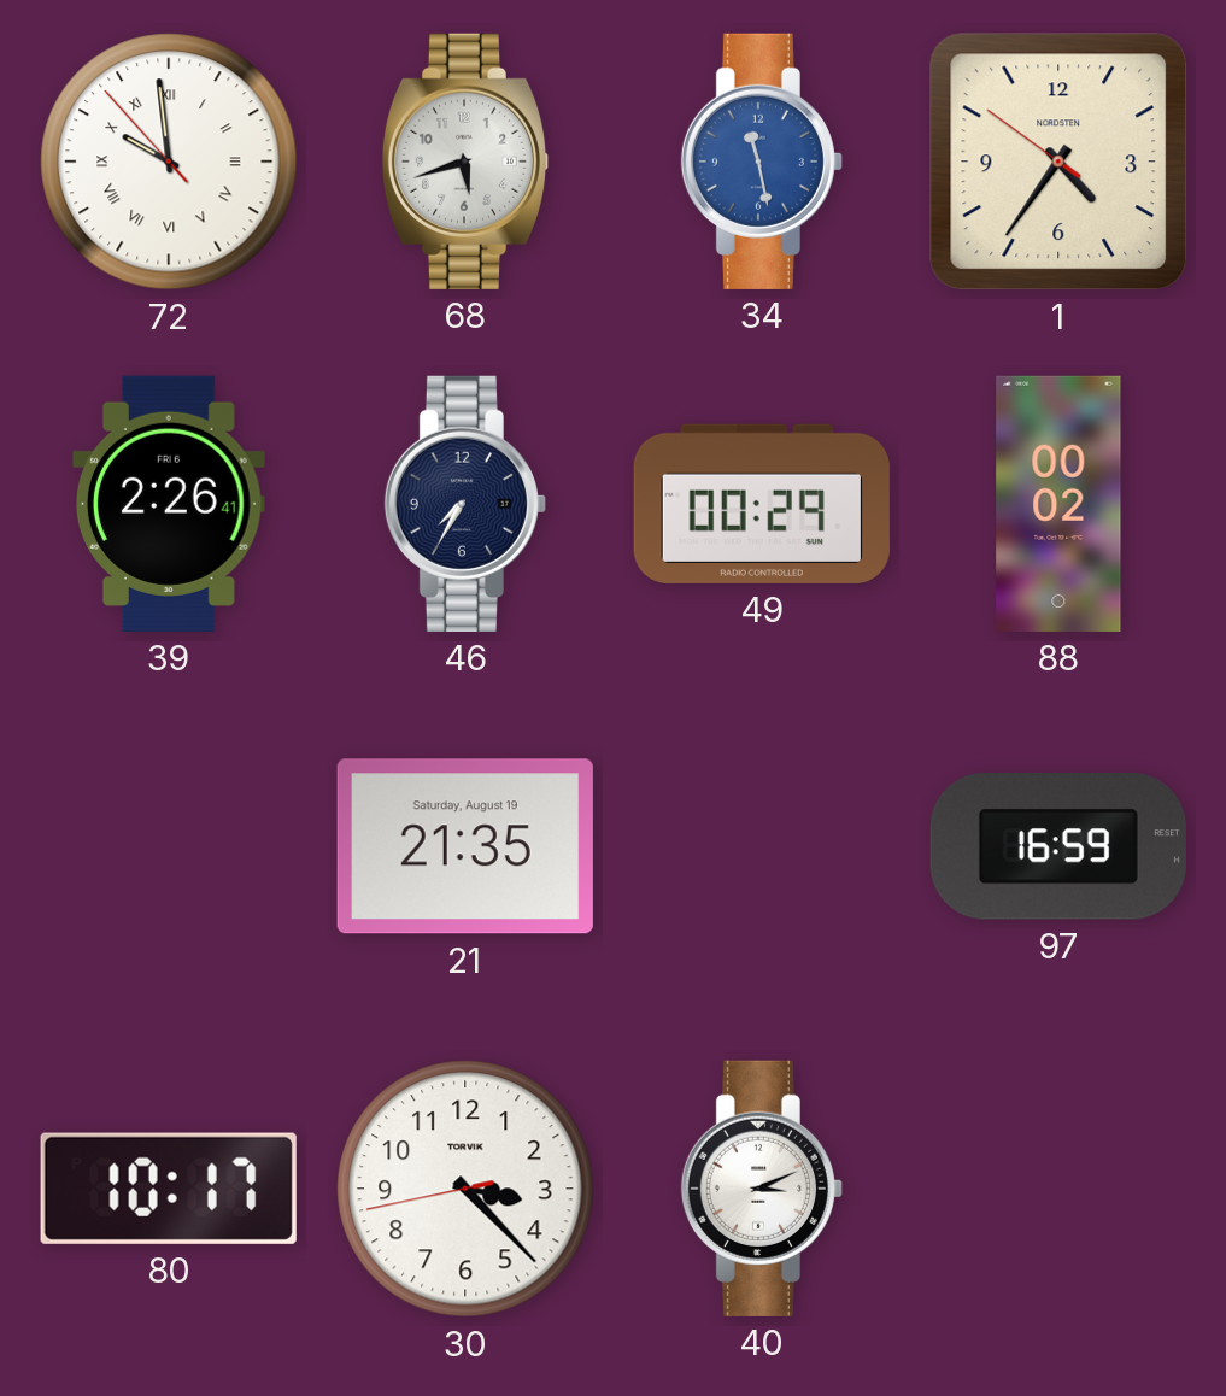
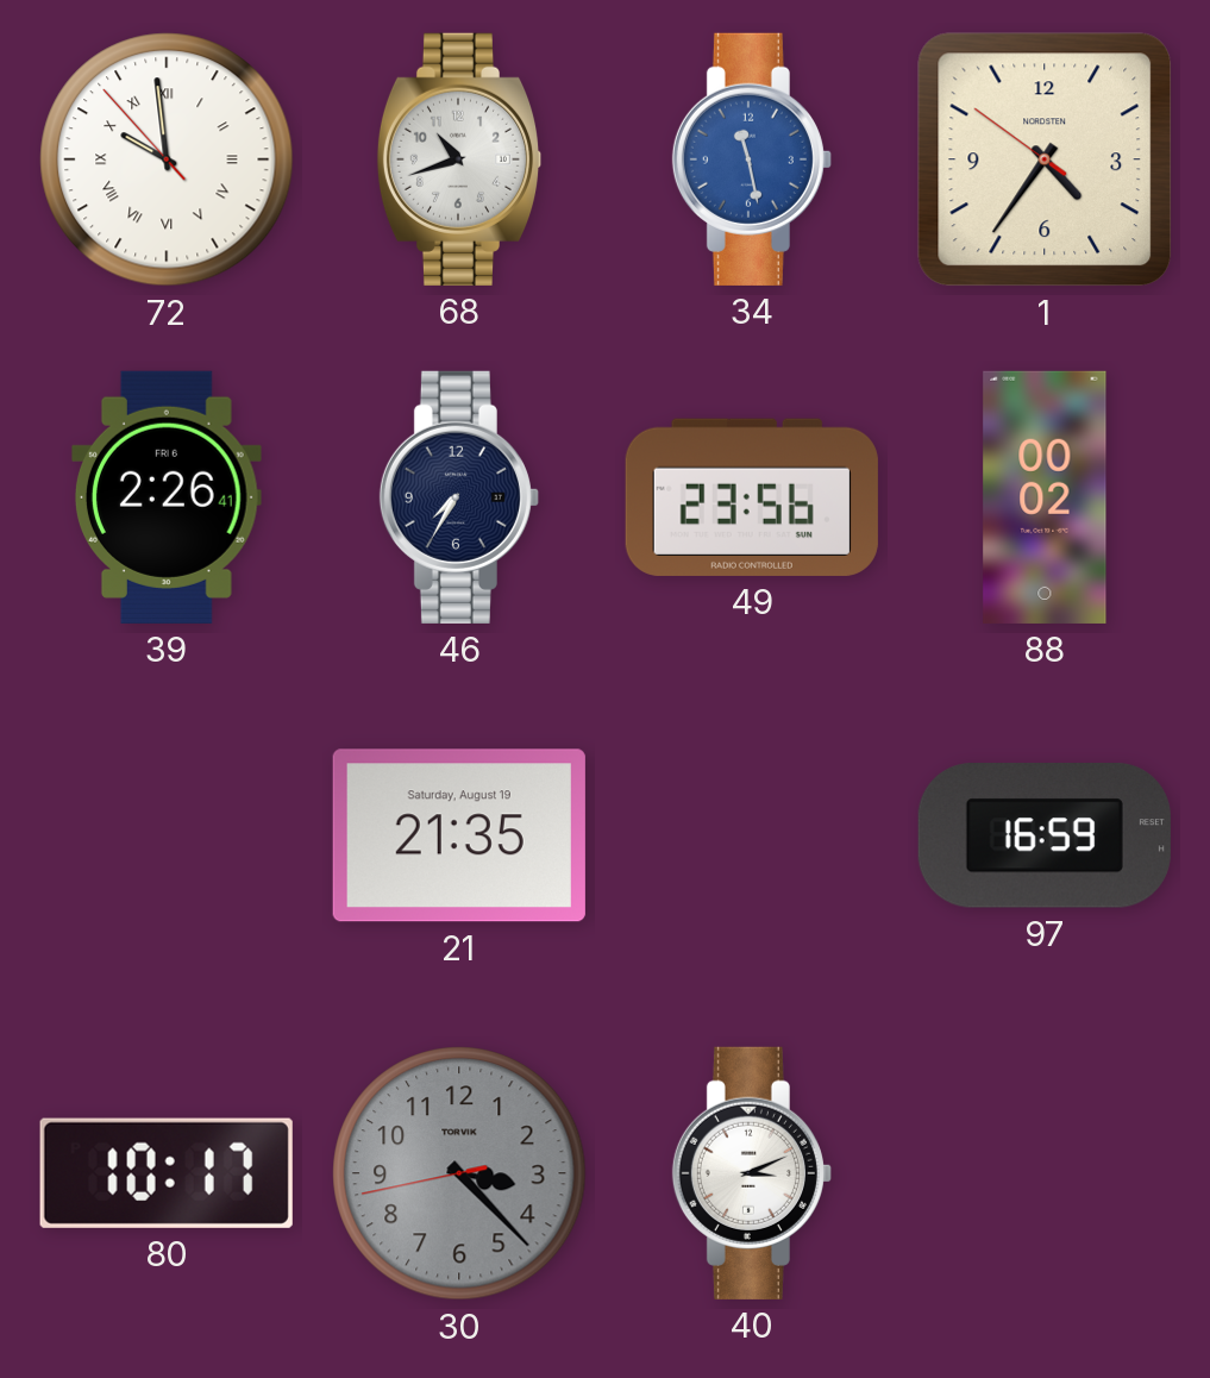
68: 5:42 -> 10:42 (459, 159)
49: 00:29 -> 23:56 (752, 497)
30 dial: white -> grey (459, 1173)
